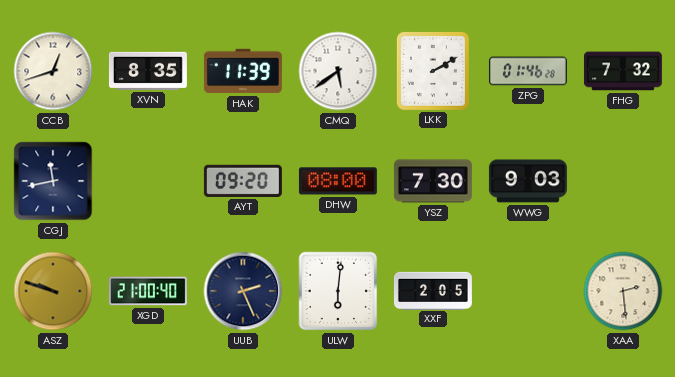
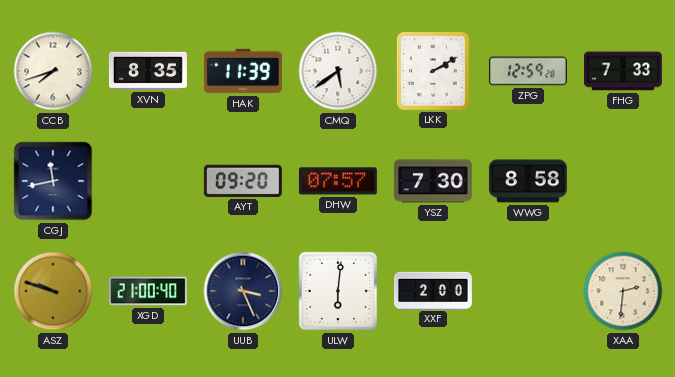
CCB: 12:42 -> 7:42 (53, 71)
ZPG: 01:46 -> 12:59 (528, 71)
FHG: 7:32 -> 7:33 (623, 71)
DHW: 08:00 -> 07:57 (338, 181)
WWG: 9:03 -> 8:58 (528, 181)
UUB: 2:26 -> 3:26 (243, 291)
XXF: 2:05 -> 2:00 (433, 290)
XAA: 2:29 -> 2:31 (623, 291)
